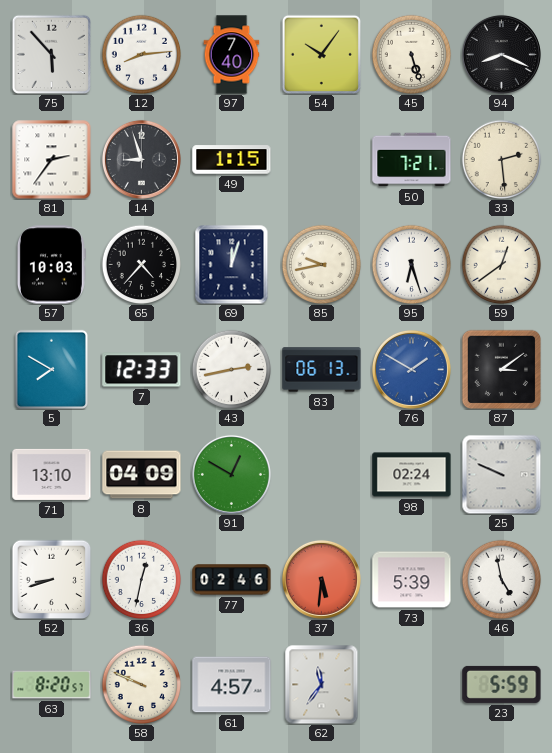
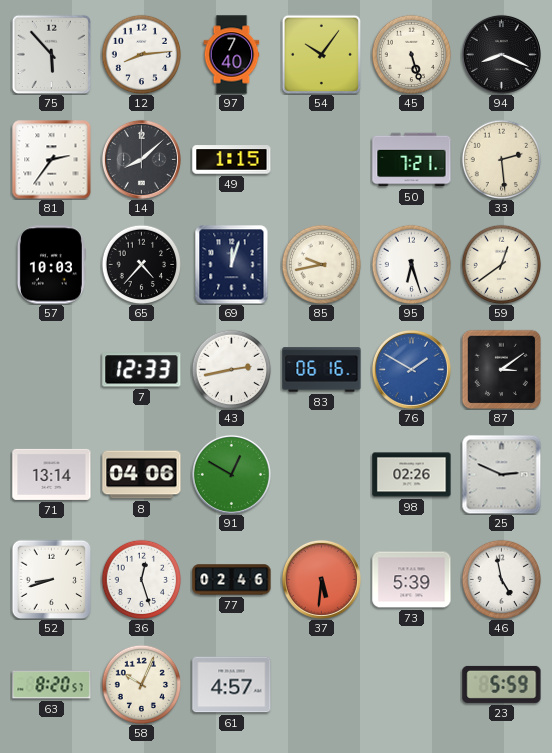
14: 8:57 -> 8:08 (141, 159)
5: 7:50 -> none (51, 369)
83: 06:13 -> 06:16 (322, 370)
71: 13:10 -> 13:14 (52, 474)
8: 04:09 -> 04:06 (142, 475)
98: 02:24 -> 02:26 (412, 475)
25: 9:49 -> 2:49 (501, 474)
36: 12:32 -> 12:27 (141, 579)
58: 9:49 -> 10:04 (141, 684)
62: 11:36 -> none (322, 684)
